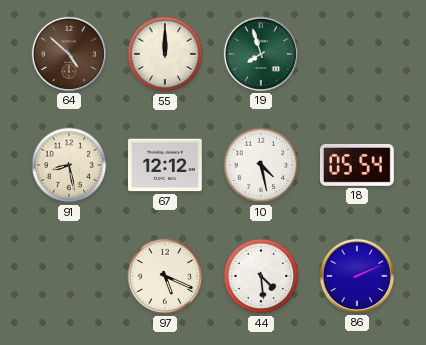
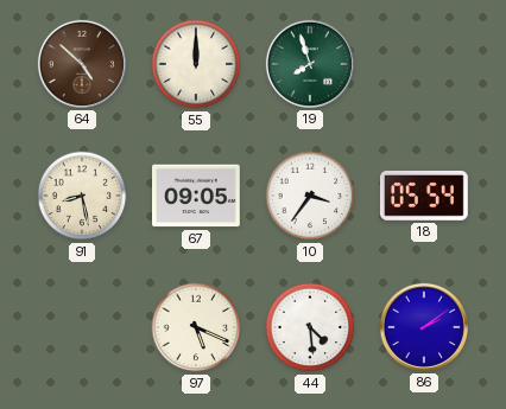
67: 12:12 -> 09:05 (197, 196)
10: 4:28 -> 3:36 (310, 196)
86: 2:11 -> 2:09 (424, 327)
